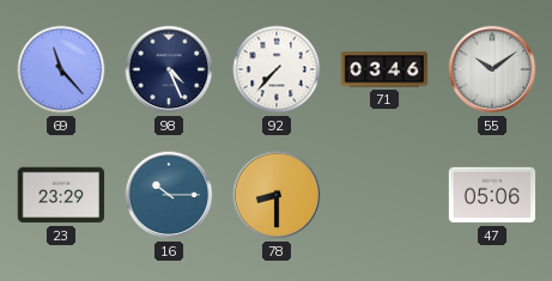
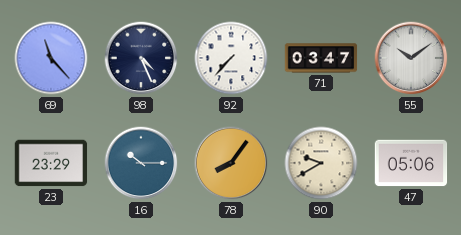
71: 03:46 -> 03:47 (321, 58)
78: 8:30 -> 8:06 (231, 163)
90: none -> 9:40 (321, 163)
